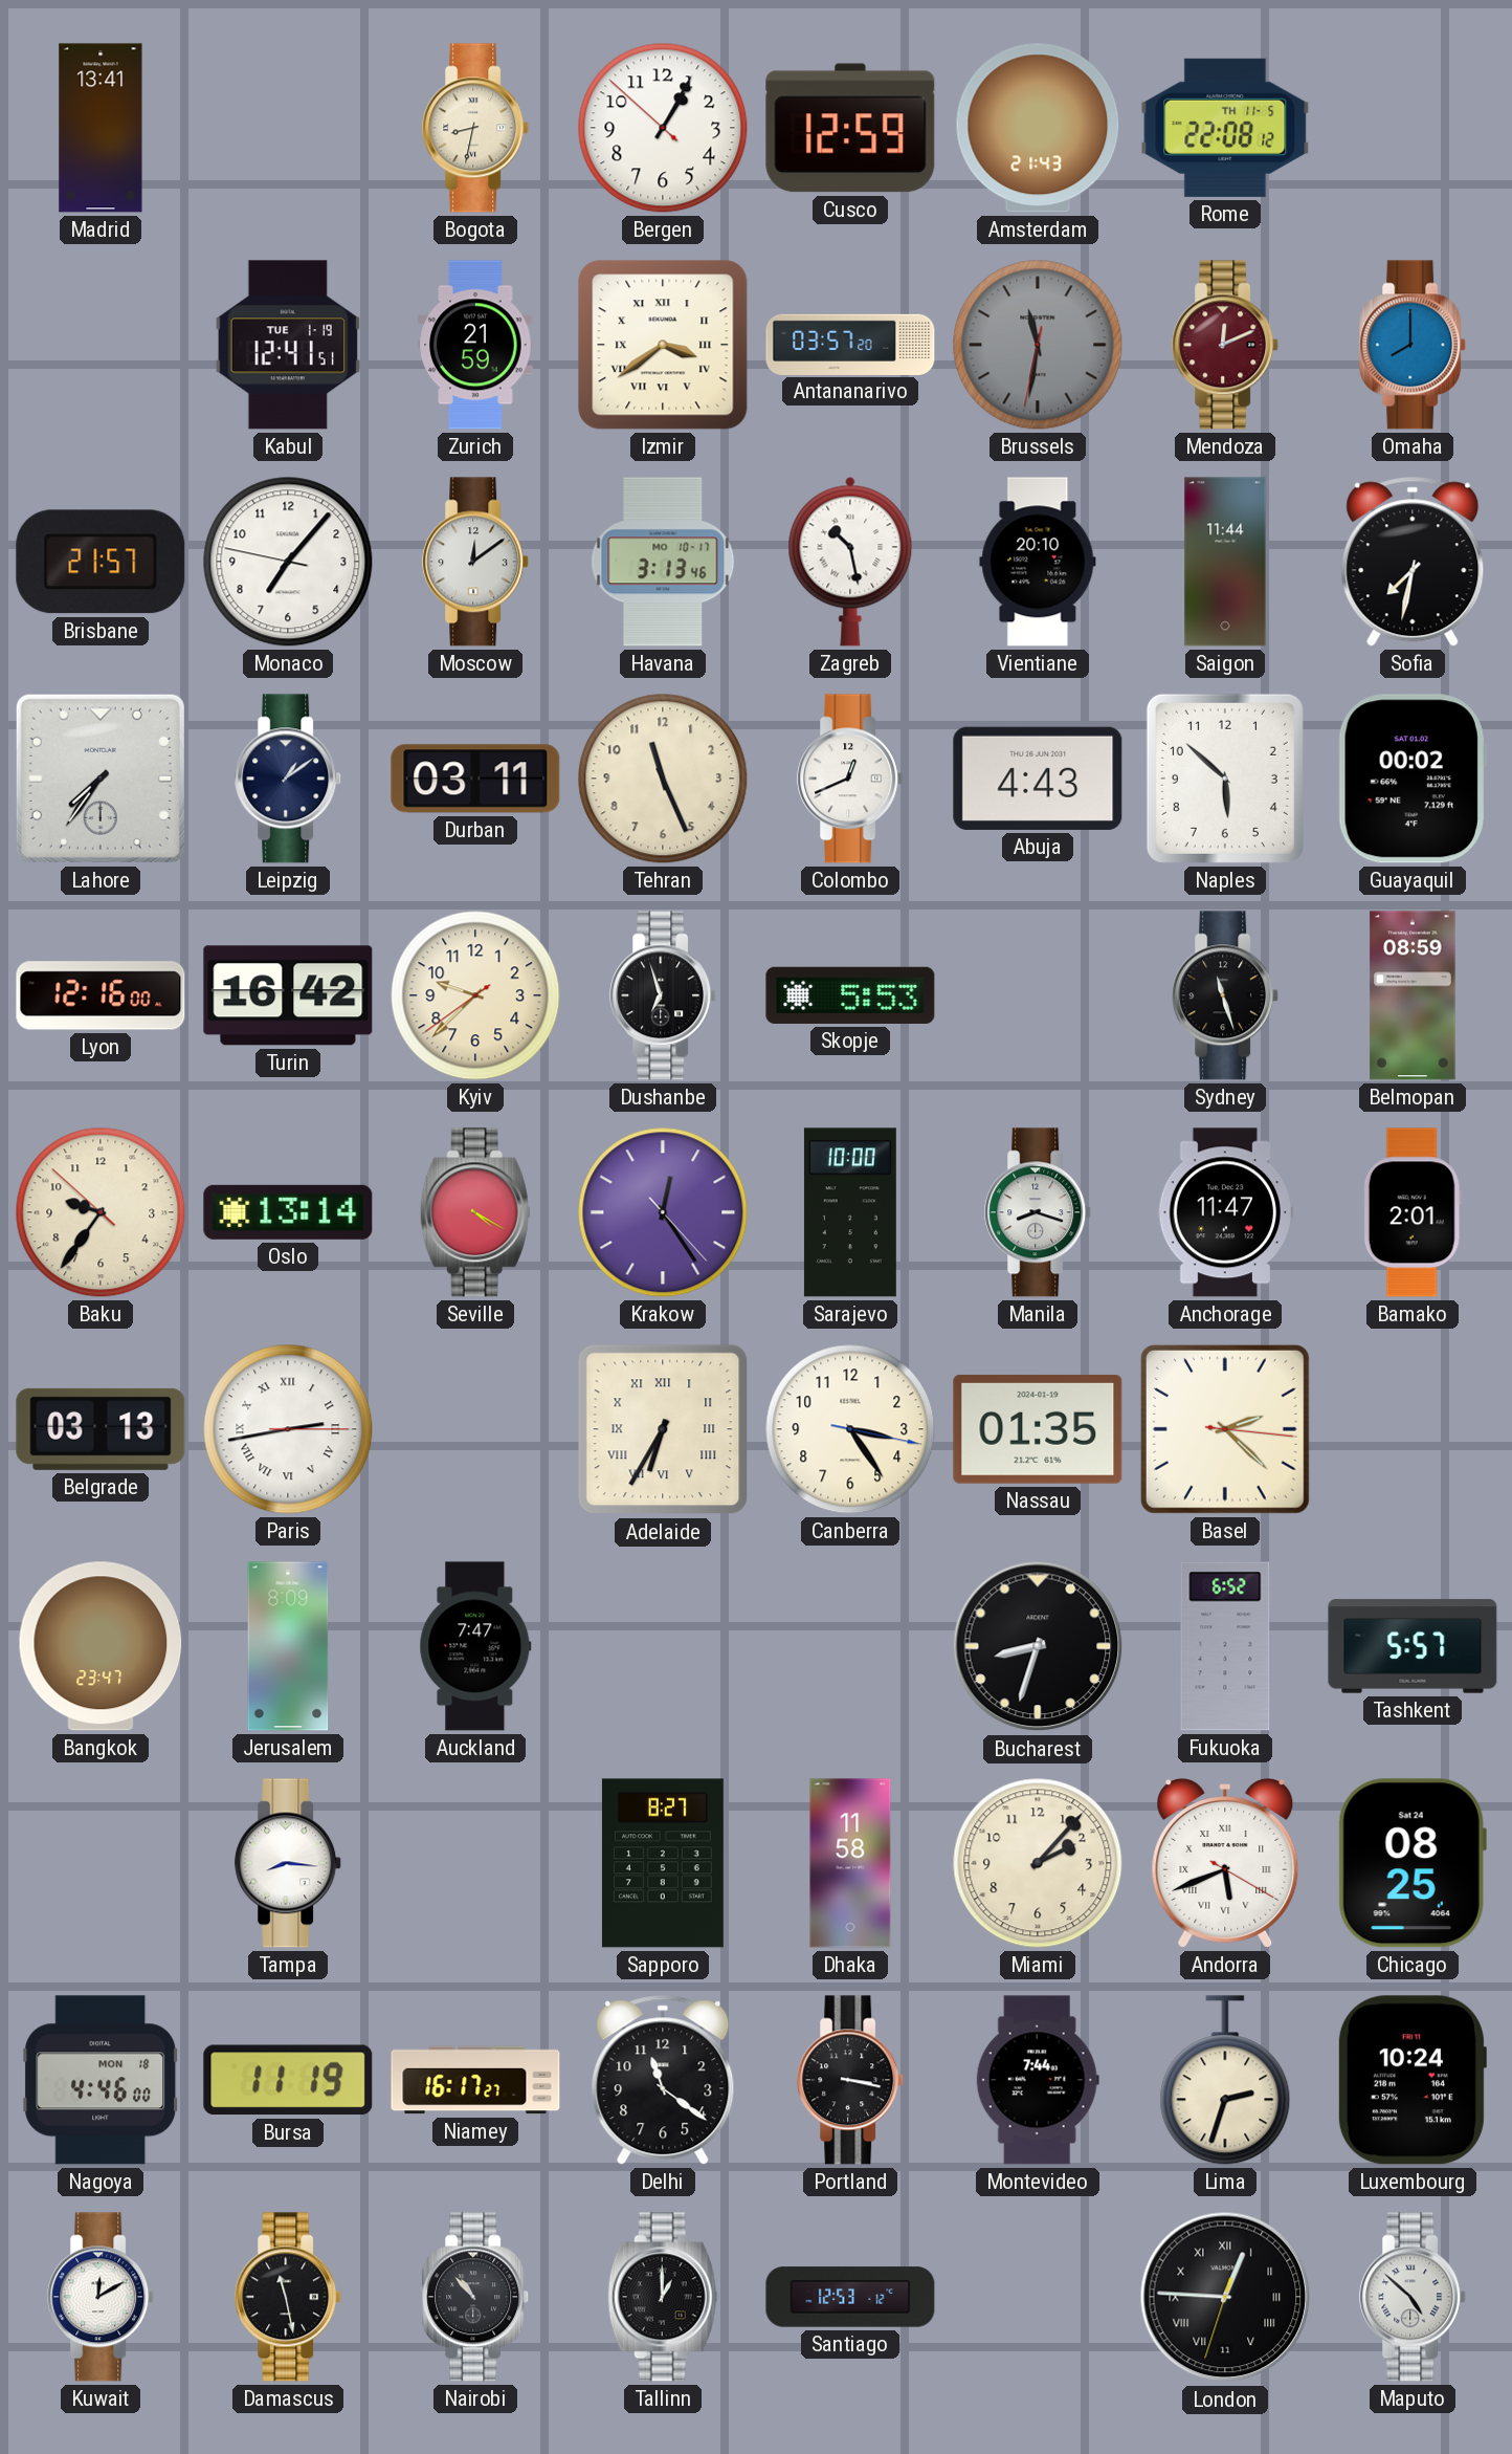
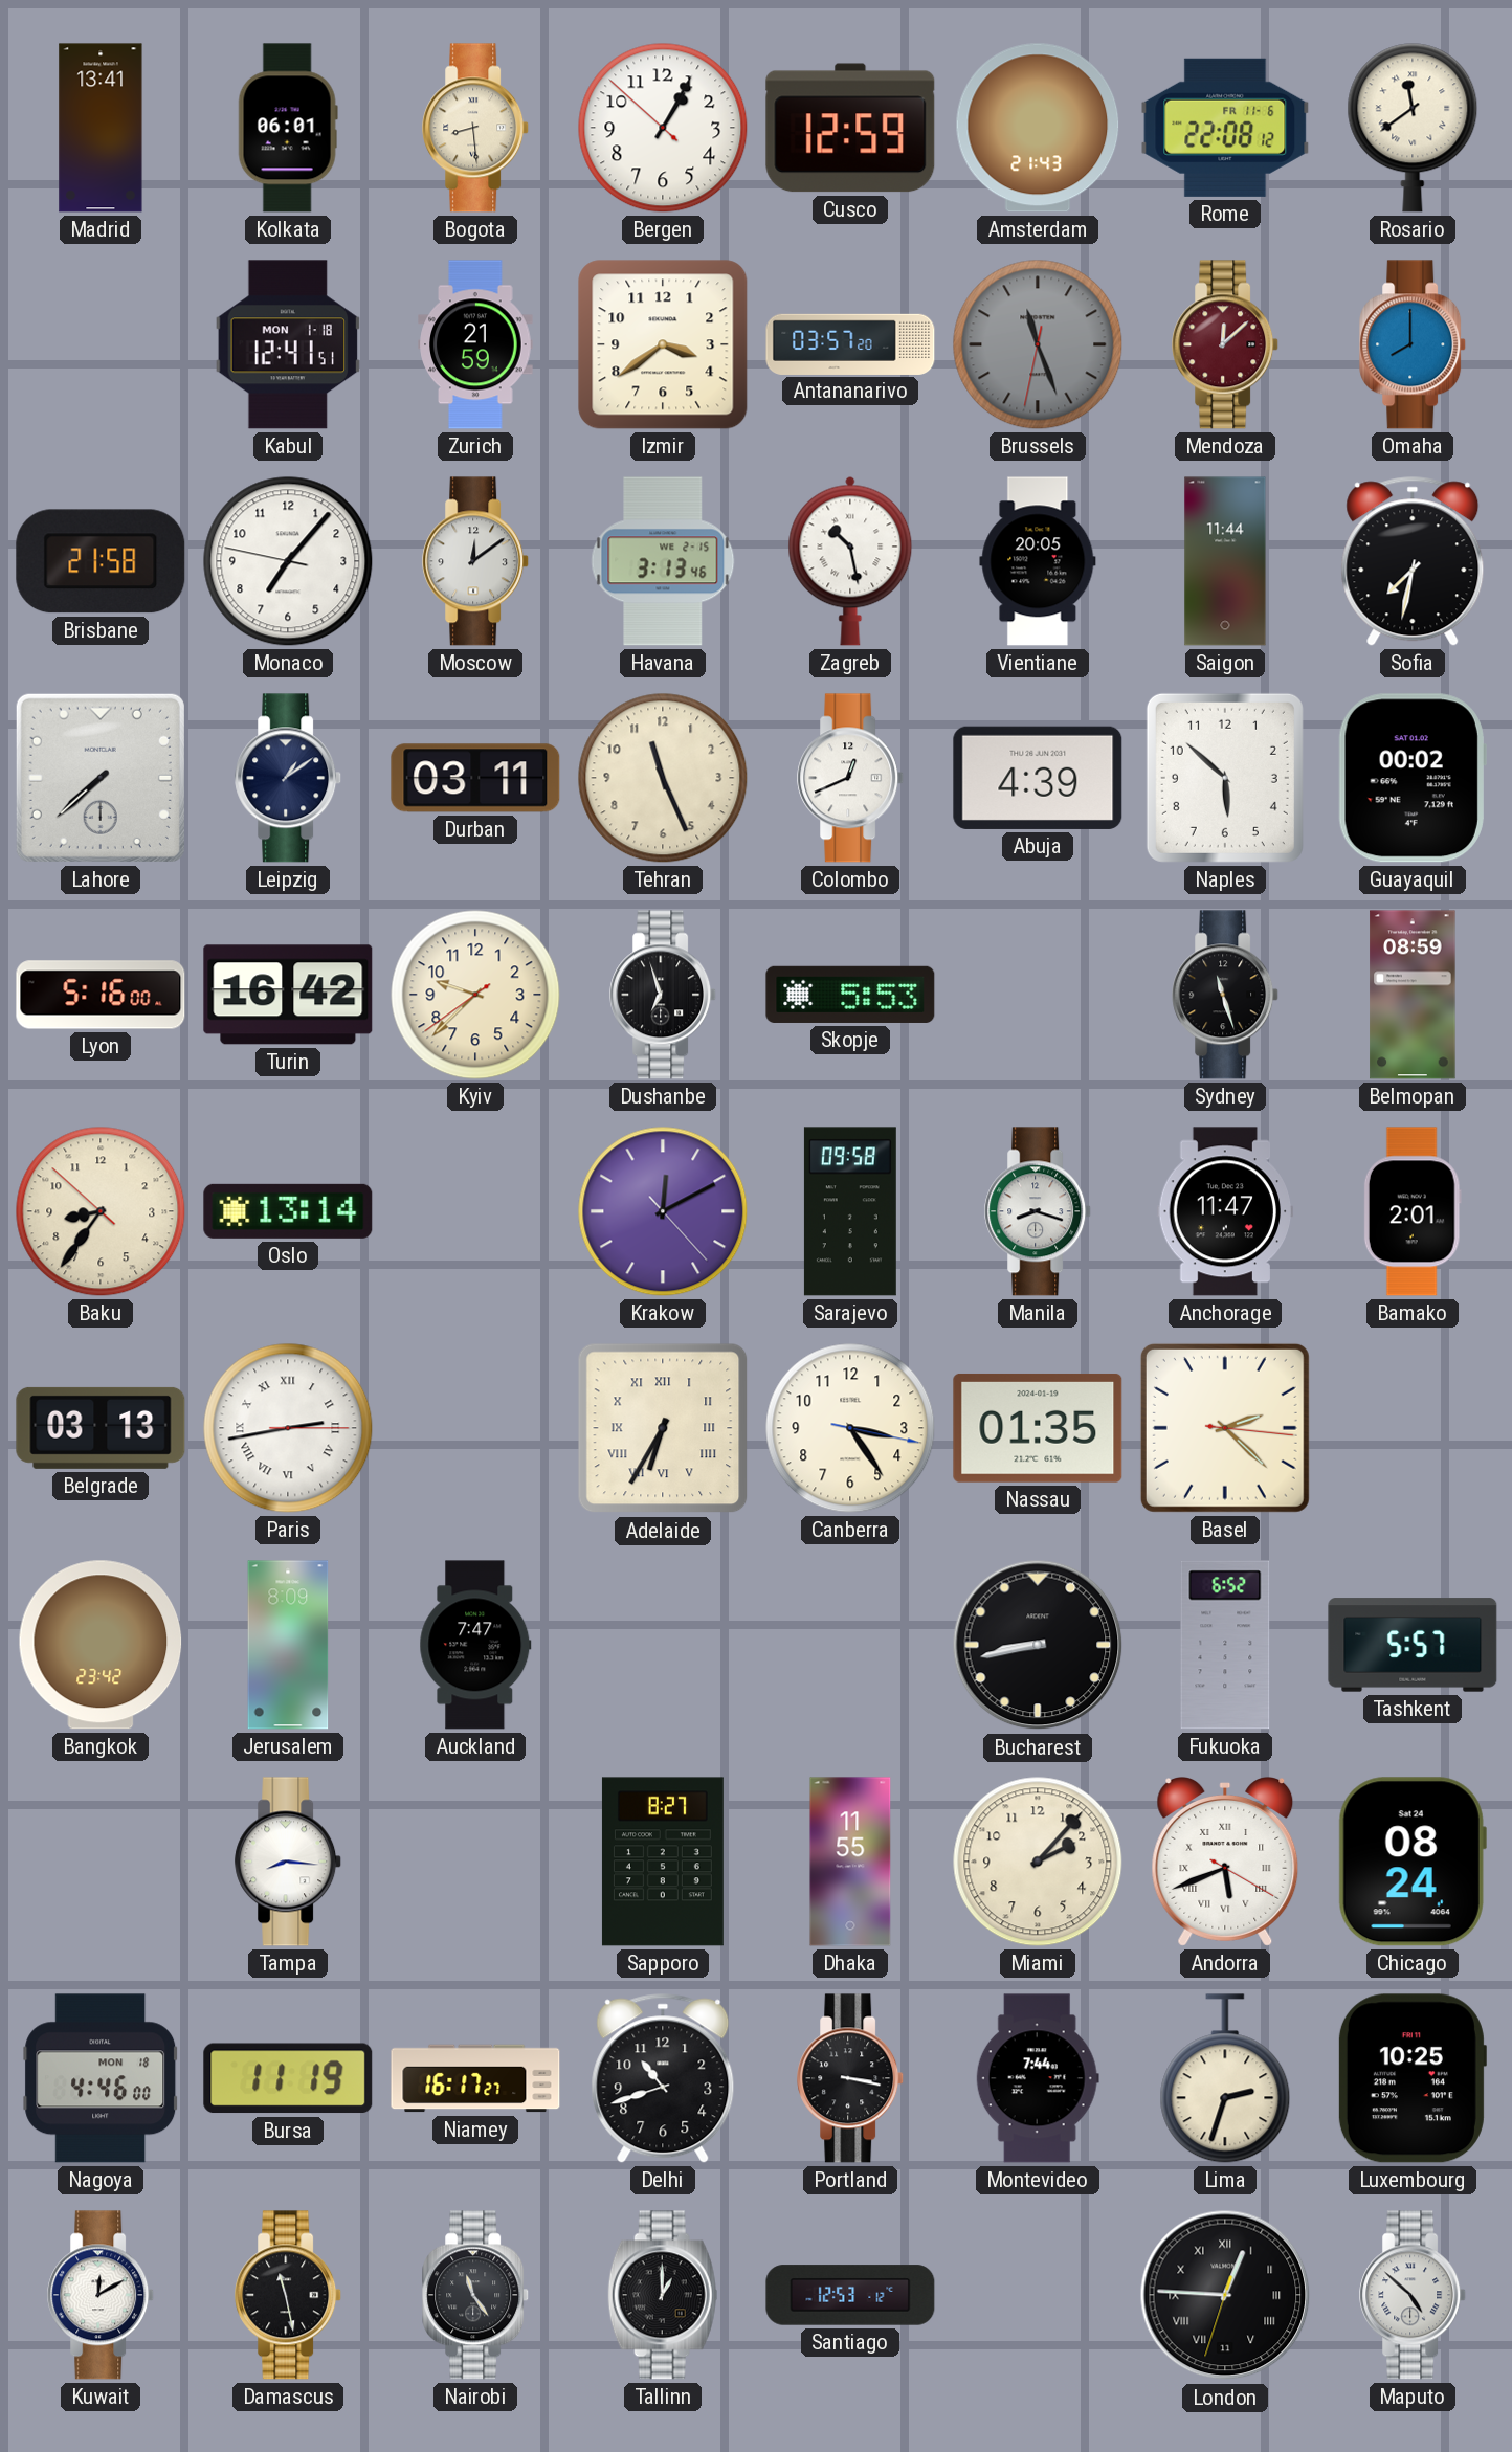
Kolkata: none -> 06:01 (288, 128)
Bogota: 8:32 -> 8:29 (476, 128)
Rome date: TH 11-5 -> FR 11-6 (1225, 128)
Rosario: none -> 11:39 (1413, 128)
Kabul date: TUE 1-19 -> MON 1-18 (288, 344)
Izmir numerals: Roman -> Arabic (663, 344)
Brussels: 11:31 -> 11:26 (1038, 344)
Mendoza: 12:11 -> 12:08 (1226, 344)
Brisbane: 21:57 -> 21:58 (101, 561)
Havana date: MO 10-17 -> WE 2-15 (663, 561)
Vientiane: 20:10 -> 20:05 (1038, 561)
Lahore: 7:36 -> 7:38 (101, 778)
Abuja: 4:43 -> 4:39 (1038, 778)
Lyon: 12:16 -> 5:16 (101, 995)
Baku: 9:35 -> 8:35 (101, 1211)
Seville: 4:20 -> none (475, 1212)
Krakow: 12:24 -> 12:10 (663, 1211)
Sarajevo: 10:00 -> 09:58 (850, 1211)
Bangkok: 23:47 -> 23:42 (101, 1645)
Bucharest: 8:33 -> 8:43 (1038, 1645)
Dhaka: 11:58 -> 11:55 (850, 1862)
Chicago: 08:25 -> 08:24 (1413, 1862)
Delhi: 11:21 -> 10:42 (663, 2078)
Luxembourg: 10:24 -> 10:25 (1411, 2078)
Nairobi: 10:53 -> 11:24 (476, 2295)
